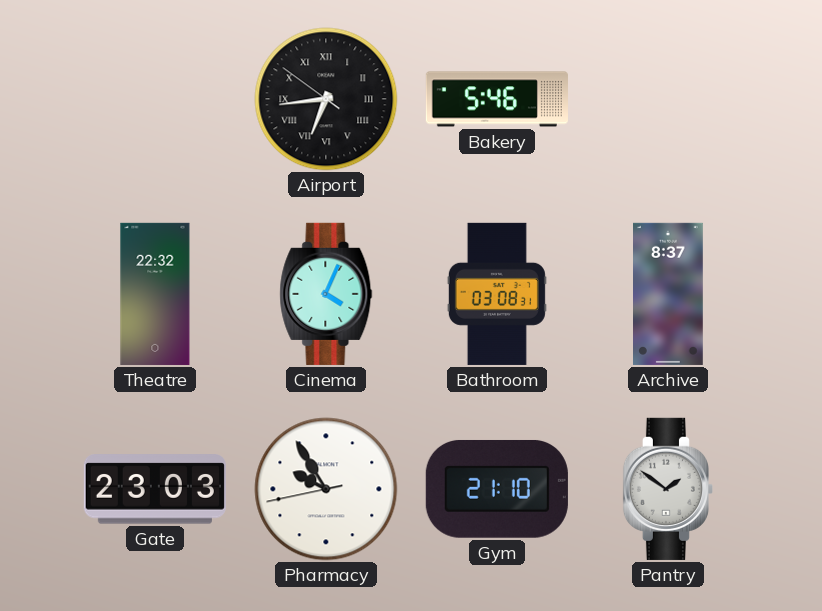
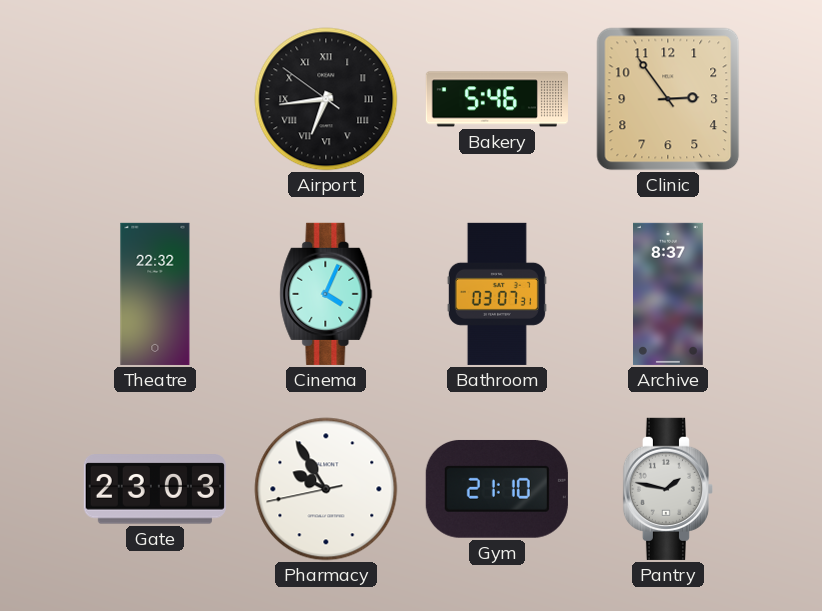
Clinic: none -> 2:54 (668, 99)
Bathroom: 03:08 -> 03:07 (497, 294)
Pantry: 1:51 -> 1:47 (668, 489)
